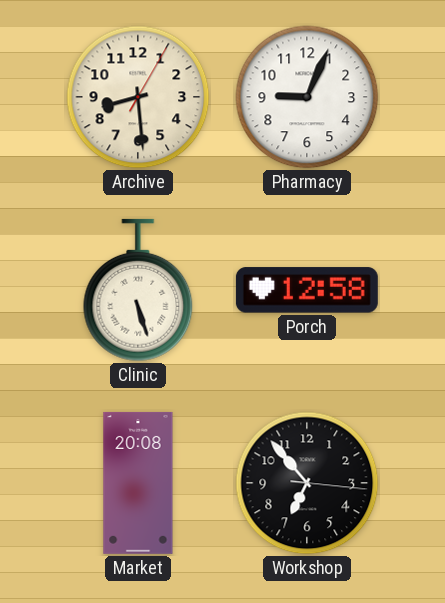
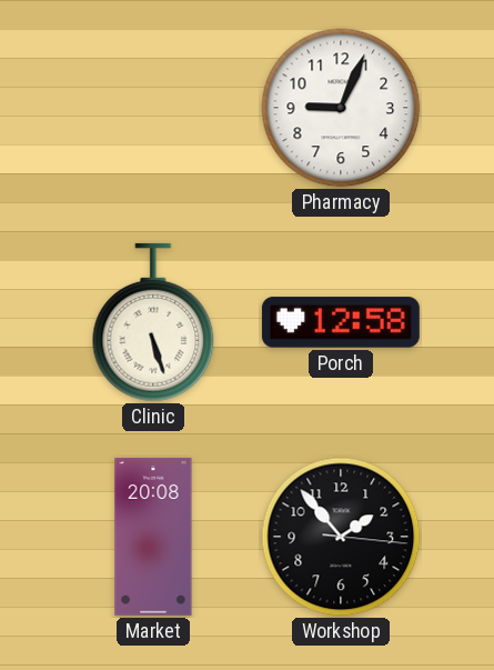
Archive: 8:29 -> none (138, 97)
Workshop: 6:53 -> 1:53 (341, 537)
